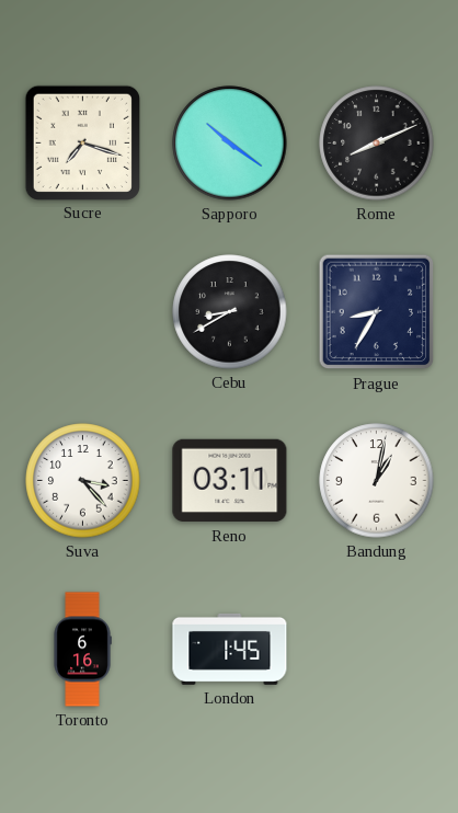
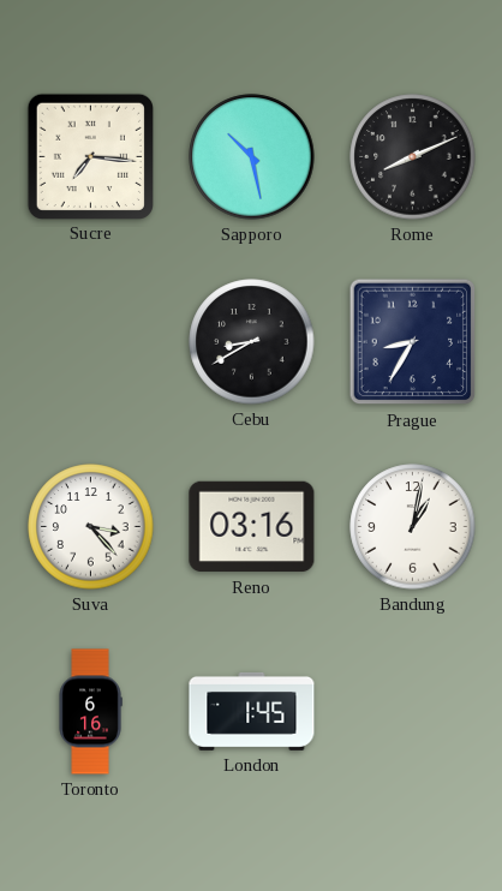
Sucre: 7:18 -> 7:16 (90, 156)
Sapporo: 10:21 -> 10:28 (252, 157)
Reno: 03:11 -> 03:16 (252, 527)
